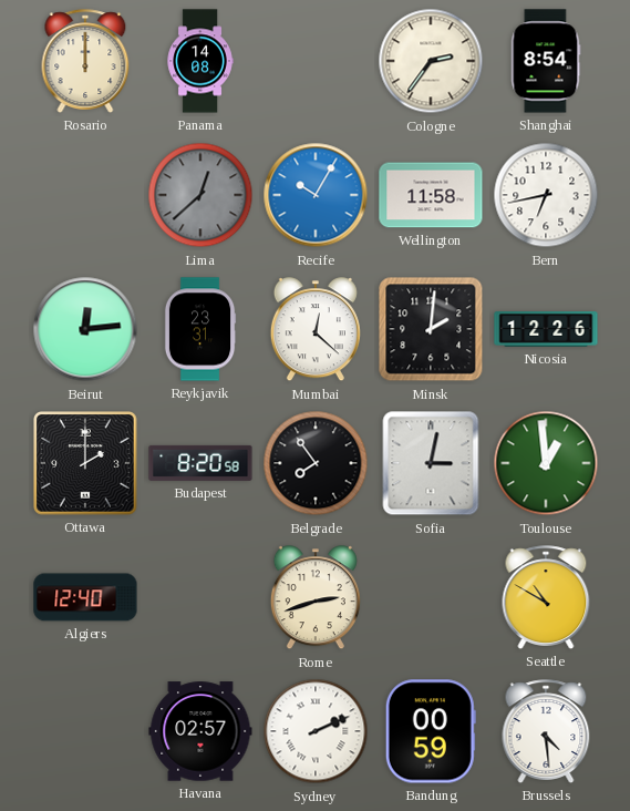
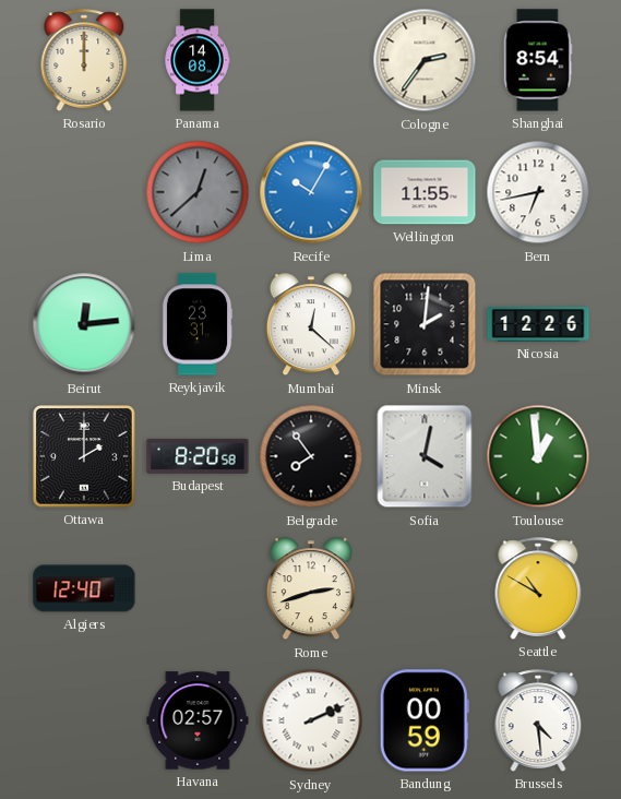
Wellington: 11:58 -> 11:55 (425, 192)
Sofia: 3:02 -> 4:02 (425, 456)
